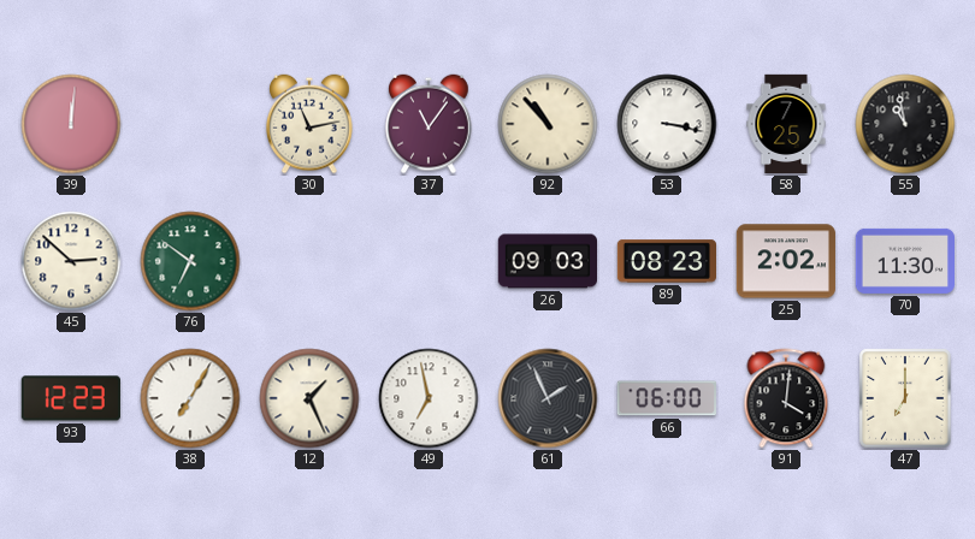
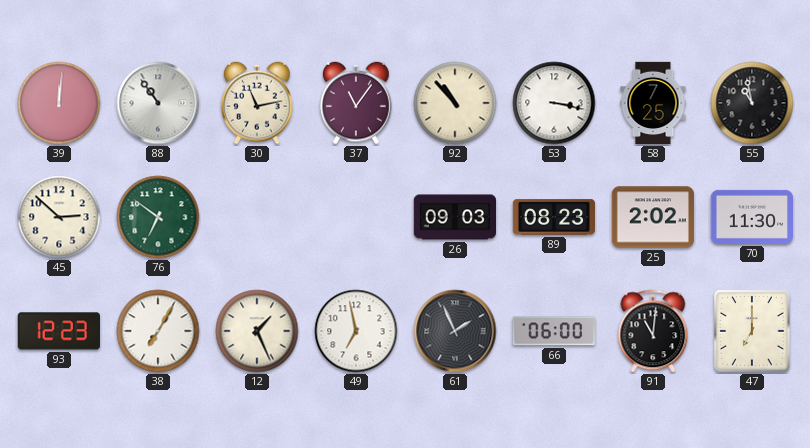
88: none -> 10:54 (158, 103)
91: 4:01 -> 11:01 (653, 331)
